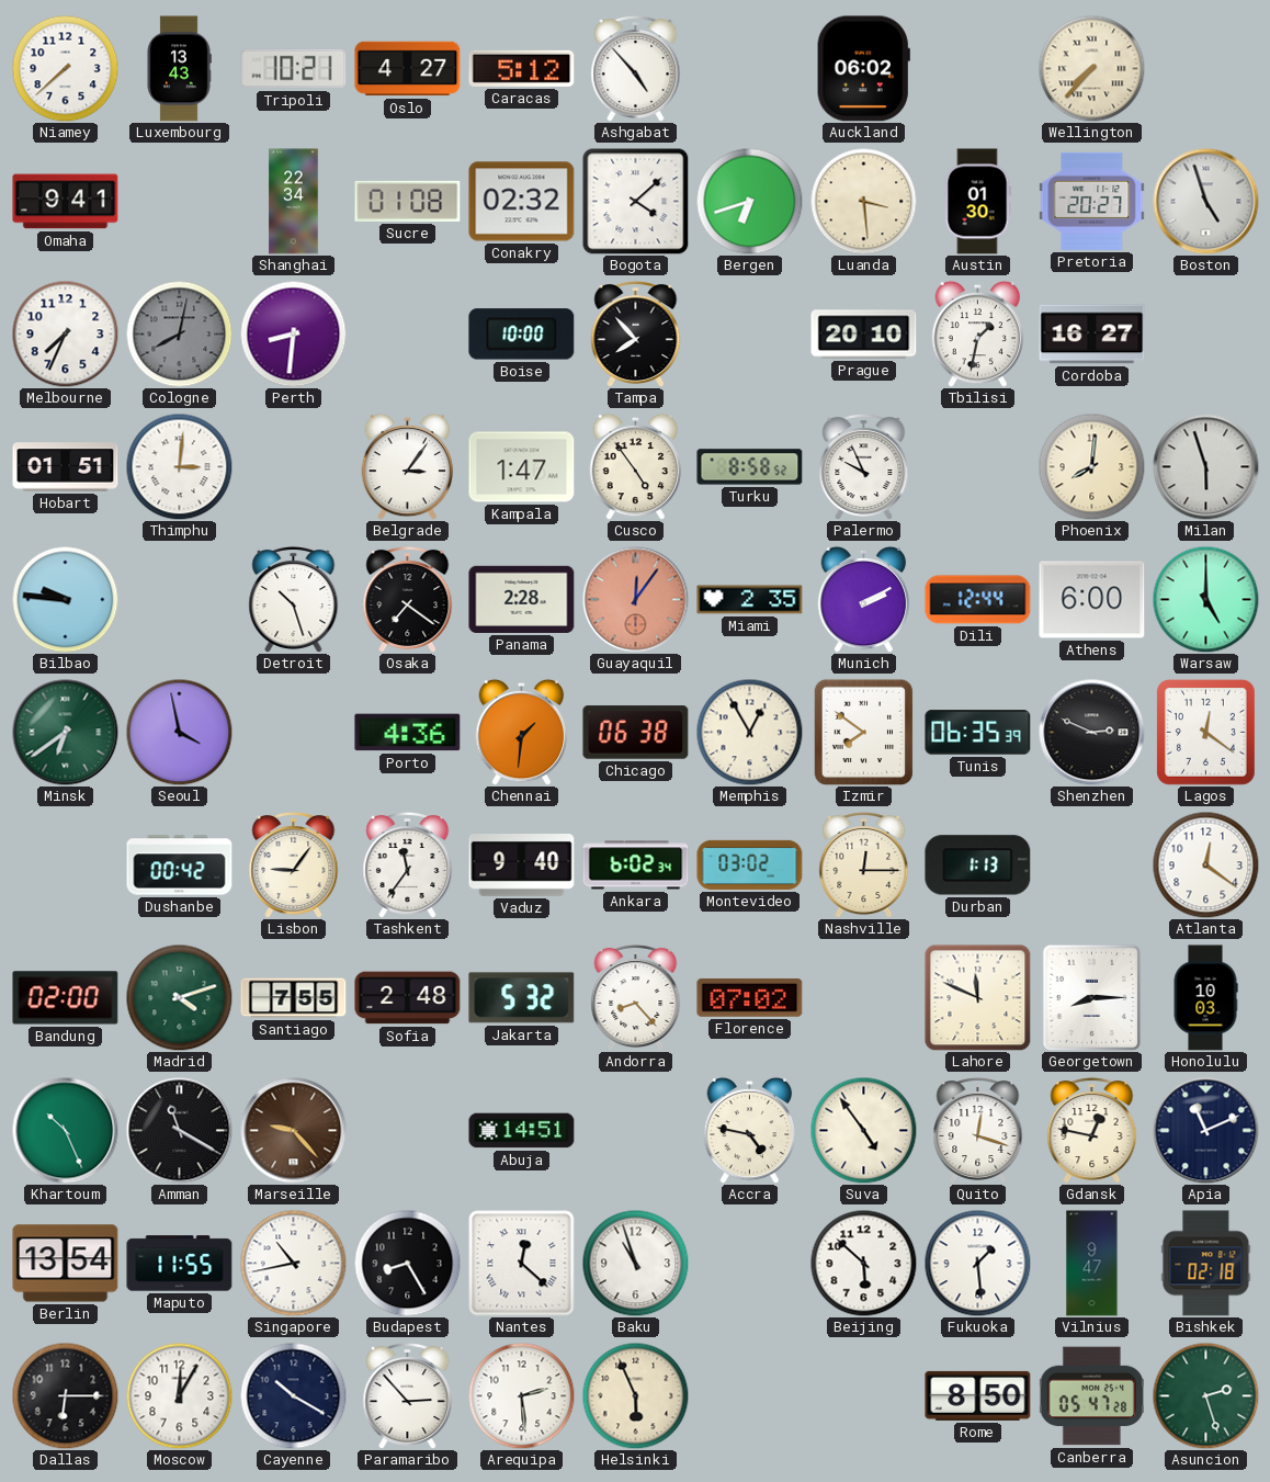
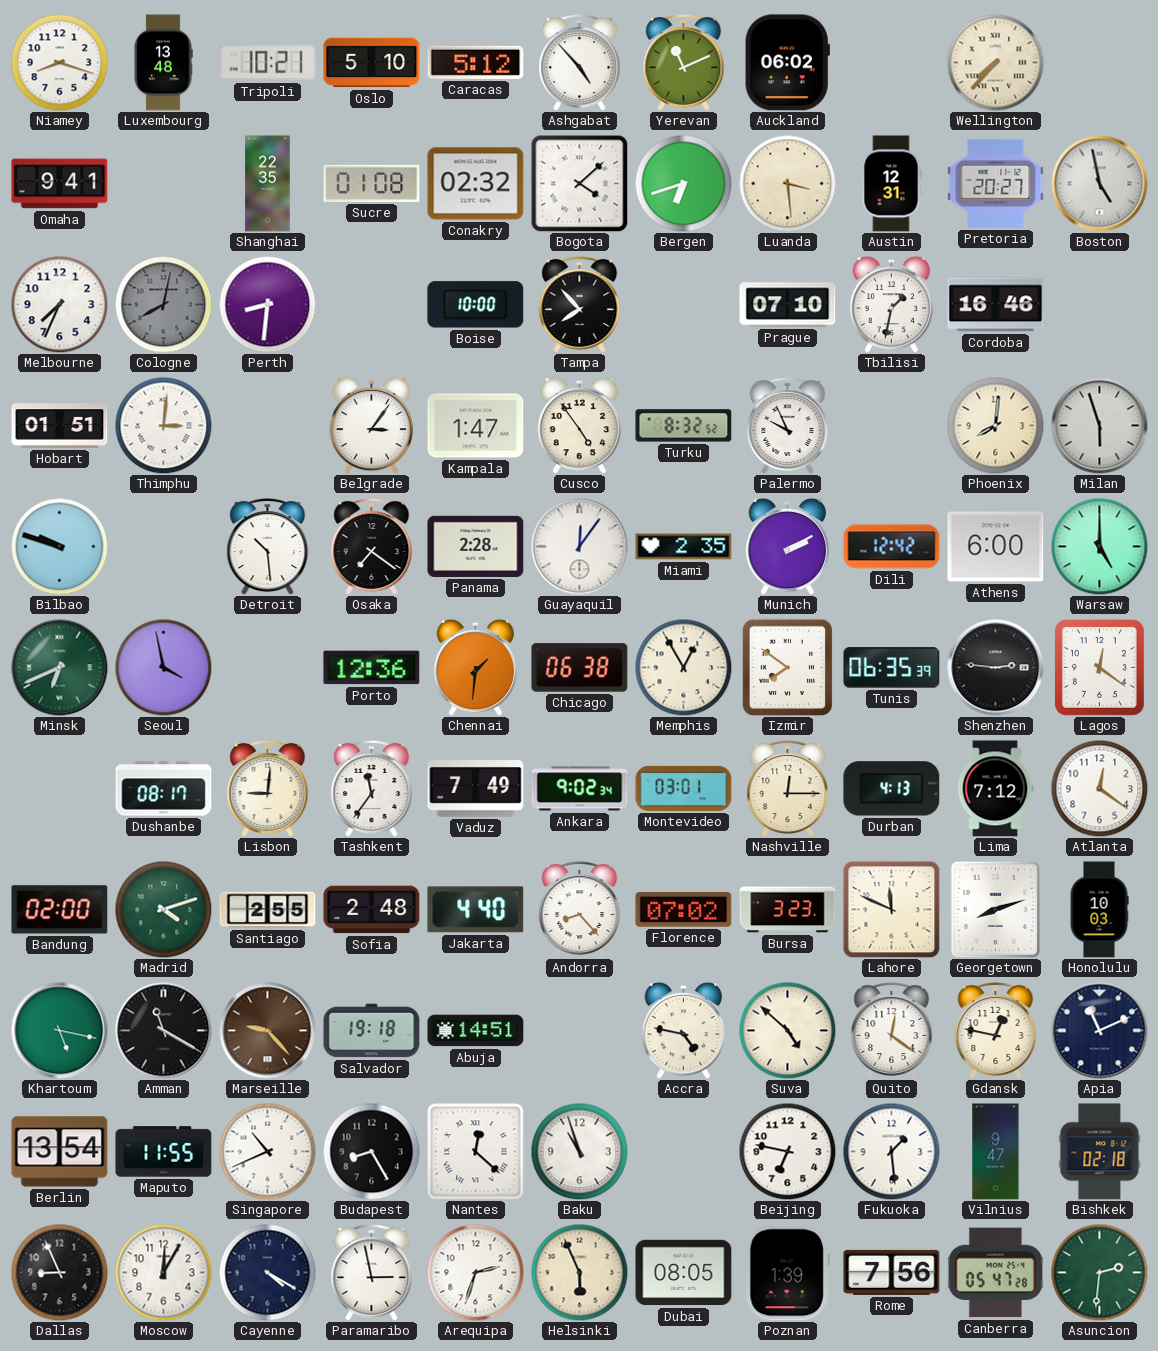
Niamey: 7:38 -> 8:18 (59, 62)
Luxembourg: 13:43 -> 13:48 (163, 63)
Oslo: 4:27 -> 5:10 (372, 63)
Yerevan: none -> 11:11 (684, 62)
Shanghai: 22:34 -> 22:35 (268, 184)
Austin: 01:30 -> 12:31 (891, 184)
Boston: 4:57 -> 4:58 (1100, 184)
Prague: 20:10 -> 07:10 (788, 305)
Cordoba: 16:27 -> 16:46 (996, 305)
Turku: 8:58 -> 8:32 (684, 426)
Bilbao: 9:46 -> 9:48 (59, 546)
Detroit: 10:27 -> 10:29 (268, 546)
Guayaquil dial: salmon -> white (580, 547)
Dili: 12:44 -> 12:42 (892, 547)
Minsk: 6:39 -> 6:41 (60, 668)
Porto: 4:36 -> 12:36 (372, 668)
Shenzhen: 2:49 -> 2:46 (996, 668)
Dushanbe: 00:42 -> 08:17 (164, 789)
Lisbon: 9:06 -> 9:01 (268, 788)
Vaduz: 9:40 -> 7:49 (476, 789)
Ankara: 6:02 -> 9:02 (580, 789)
Montevideo: 03:02 -> 03:01 (684, 788)
Durban: 1:13 -> 4:13 (892, 789)
Lima: none -> 7:12 (995, 789)
Santiago: 7:55 -> 2:55 (268, 910)
Jakarta: 5:32 -> 4:40 (476, 910)
Bursa: none -> 3:23 (788, 910)
Georgetown: 8:15 -> 8:12 (996, 909)
Khartoum: 10:26 -> 5:17 (60, 1031)
Salvador: none -> 19:18 (372, 1031)
Suva: 4:54 -> 4:52 (787, 1030)
Quito: 12:18 -> 12:21 (892, 1030)
Singapore: 10:43 -> 10:41 (267, 1151)
Beijing: 5:52 -> 6:47 (787, 1151)
Dallas: 6:15 -> 8:56 (59, 1272)
Cayenne: 10:20 -> 4:20 (267, 1272)
Paramaribo: 2:53 -> 2:58 (372, 1272)
Arequipa: 2:29 -> 2:33 (475, 1272)
Dubai: none -> 08:05 (684, 1273)
Poznan: none -> 1:39 (787, 1273)
Rome: 8:50 -> 7:56 (892, 1272)
Asuncion: 2:27 -> 2:31 (1099, 1272)
